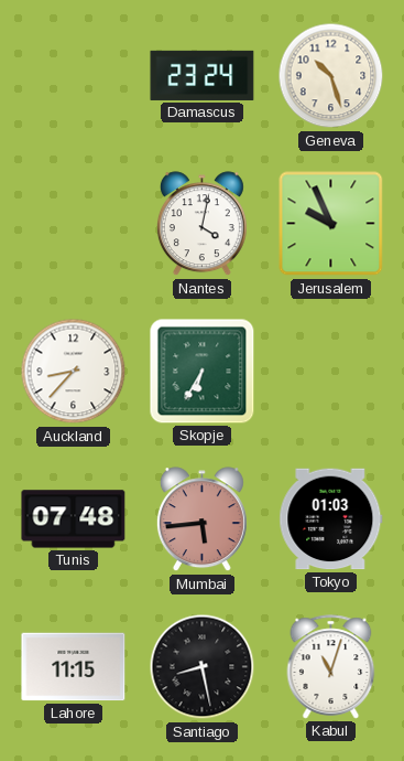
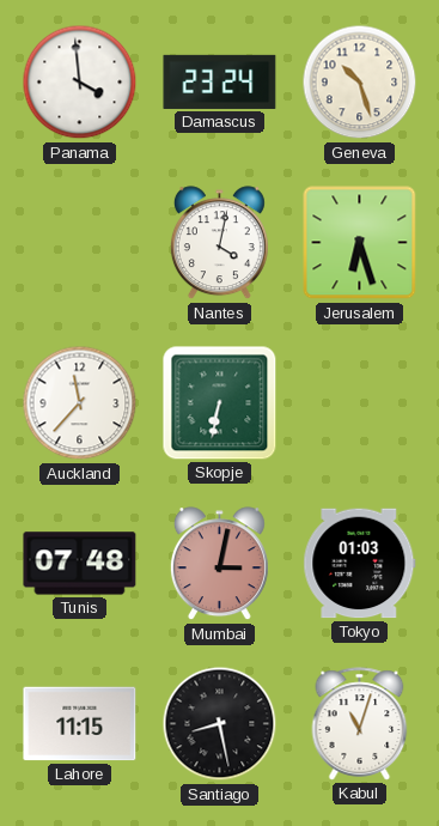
Panama: none -> 3:59 (80, 83)
Jerusalem: 9:56 -> 6:27 (360, 243)
Auckland: 8:37 -> 11:37 (80, 403)
Skopje: 6:35 -> 6:32 (220, 403)
Mumbai: 5:44 -> 3:02 (219, 564)
